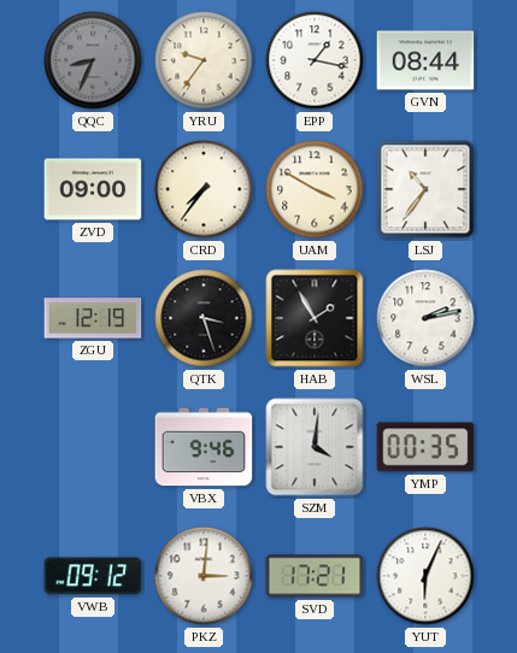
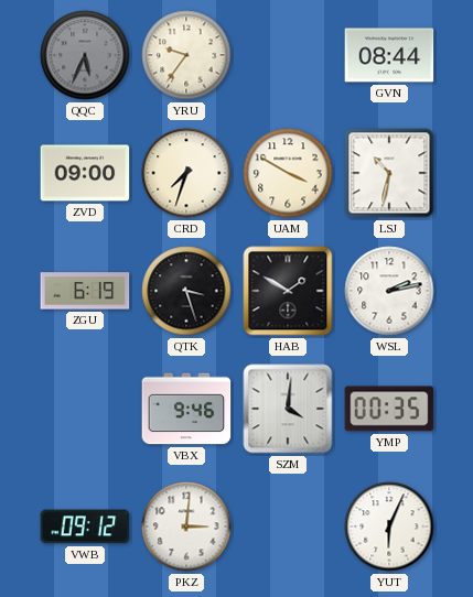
QQC: 8:34 -> 5:34 (85, 55)
EPP: 1:17 -> none (315, 60)
CRD: 7:36 -> 7:33 (186, 173)
LSJ: 10:36 -> 10:32 (389, 173)
ZGU: 12:19 -> 6:19 (85, 291)
HAB: 1:55 -> 1:50 (288, 291)
SVD: 17:21 -> none (315, 576)
